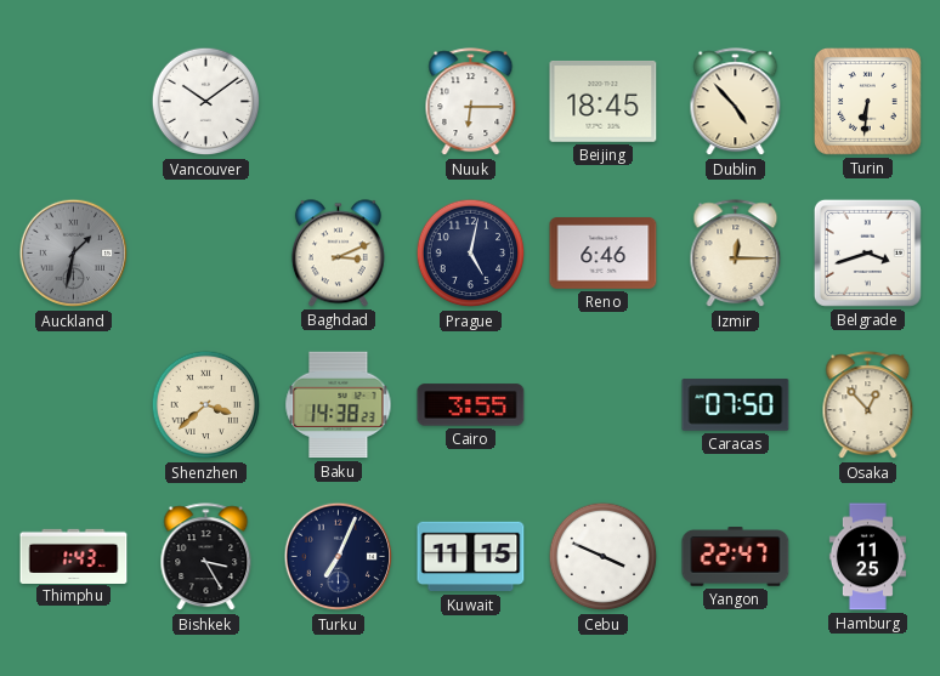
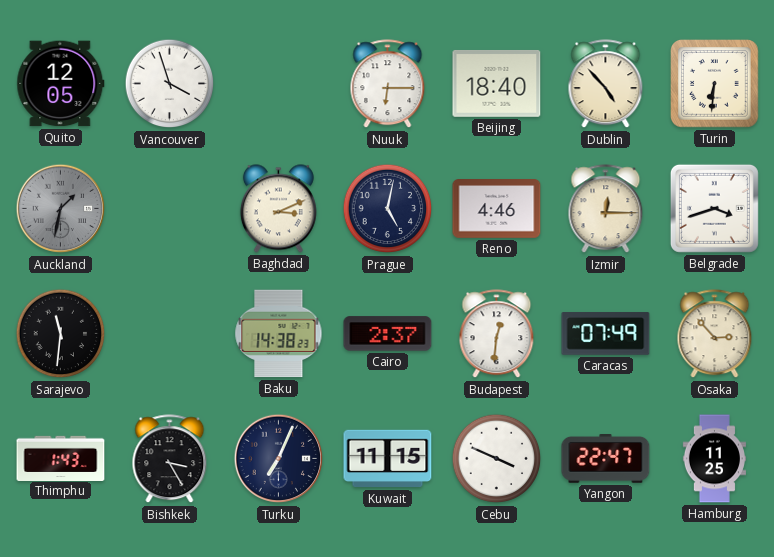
Quito: none -> 12:05 (61, 84)
Vancouver: 10:09 -> 3:57 (170, 84)
Beijing: 18:45 -> 18:40 (497, 83)
Reno: 6:46 -> 4:46 (497, 209)
Sarajevo: none -> 11:31 (61, 334)
Shenzhen: 3:38 -> none (206, 405)
Cairo: 3:55 -> 2:37 (388, 334)
Budapest: none -> 12:31 (497, 334)
Caracas: 07:50 -> 07:49 (606, 334)
Osaka: 12:53 -> 2:53 (715, 334)
